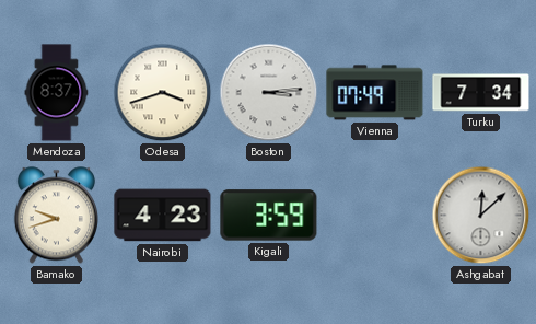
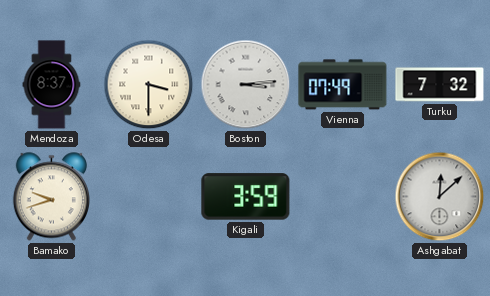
Odesa: 3:42 -> 3:30 (149, 85)
Turku: 7:34 -> 7:32 (440, 85)
Nairobi: 4:23 -> none (163, 216)
